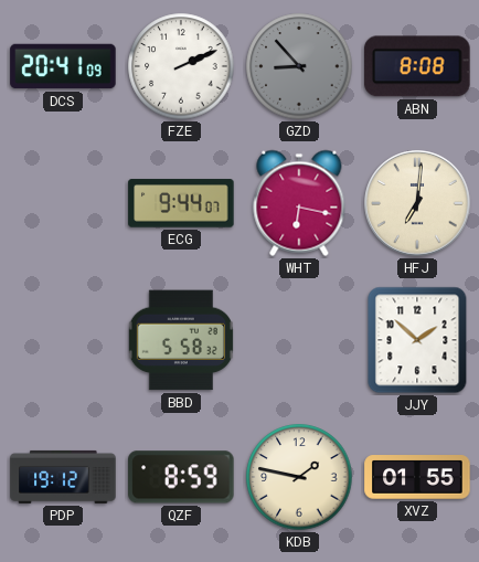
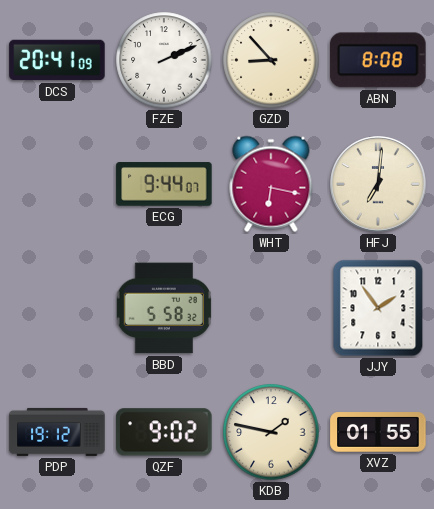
GZD dial: grey -> cream (271, 60)
JJY: 1:52 -> 1:54 (378, 308)
QZF: 8:59 -> 9:02 (164, 432)
